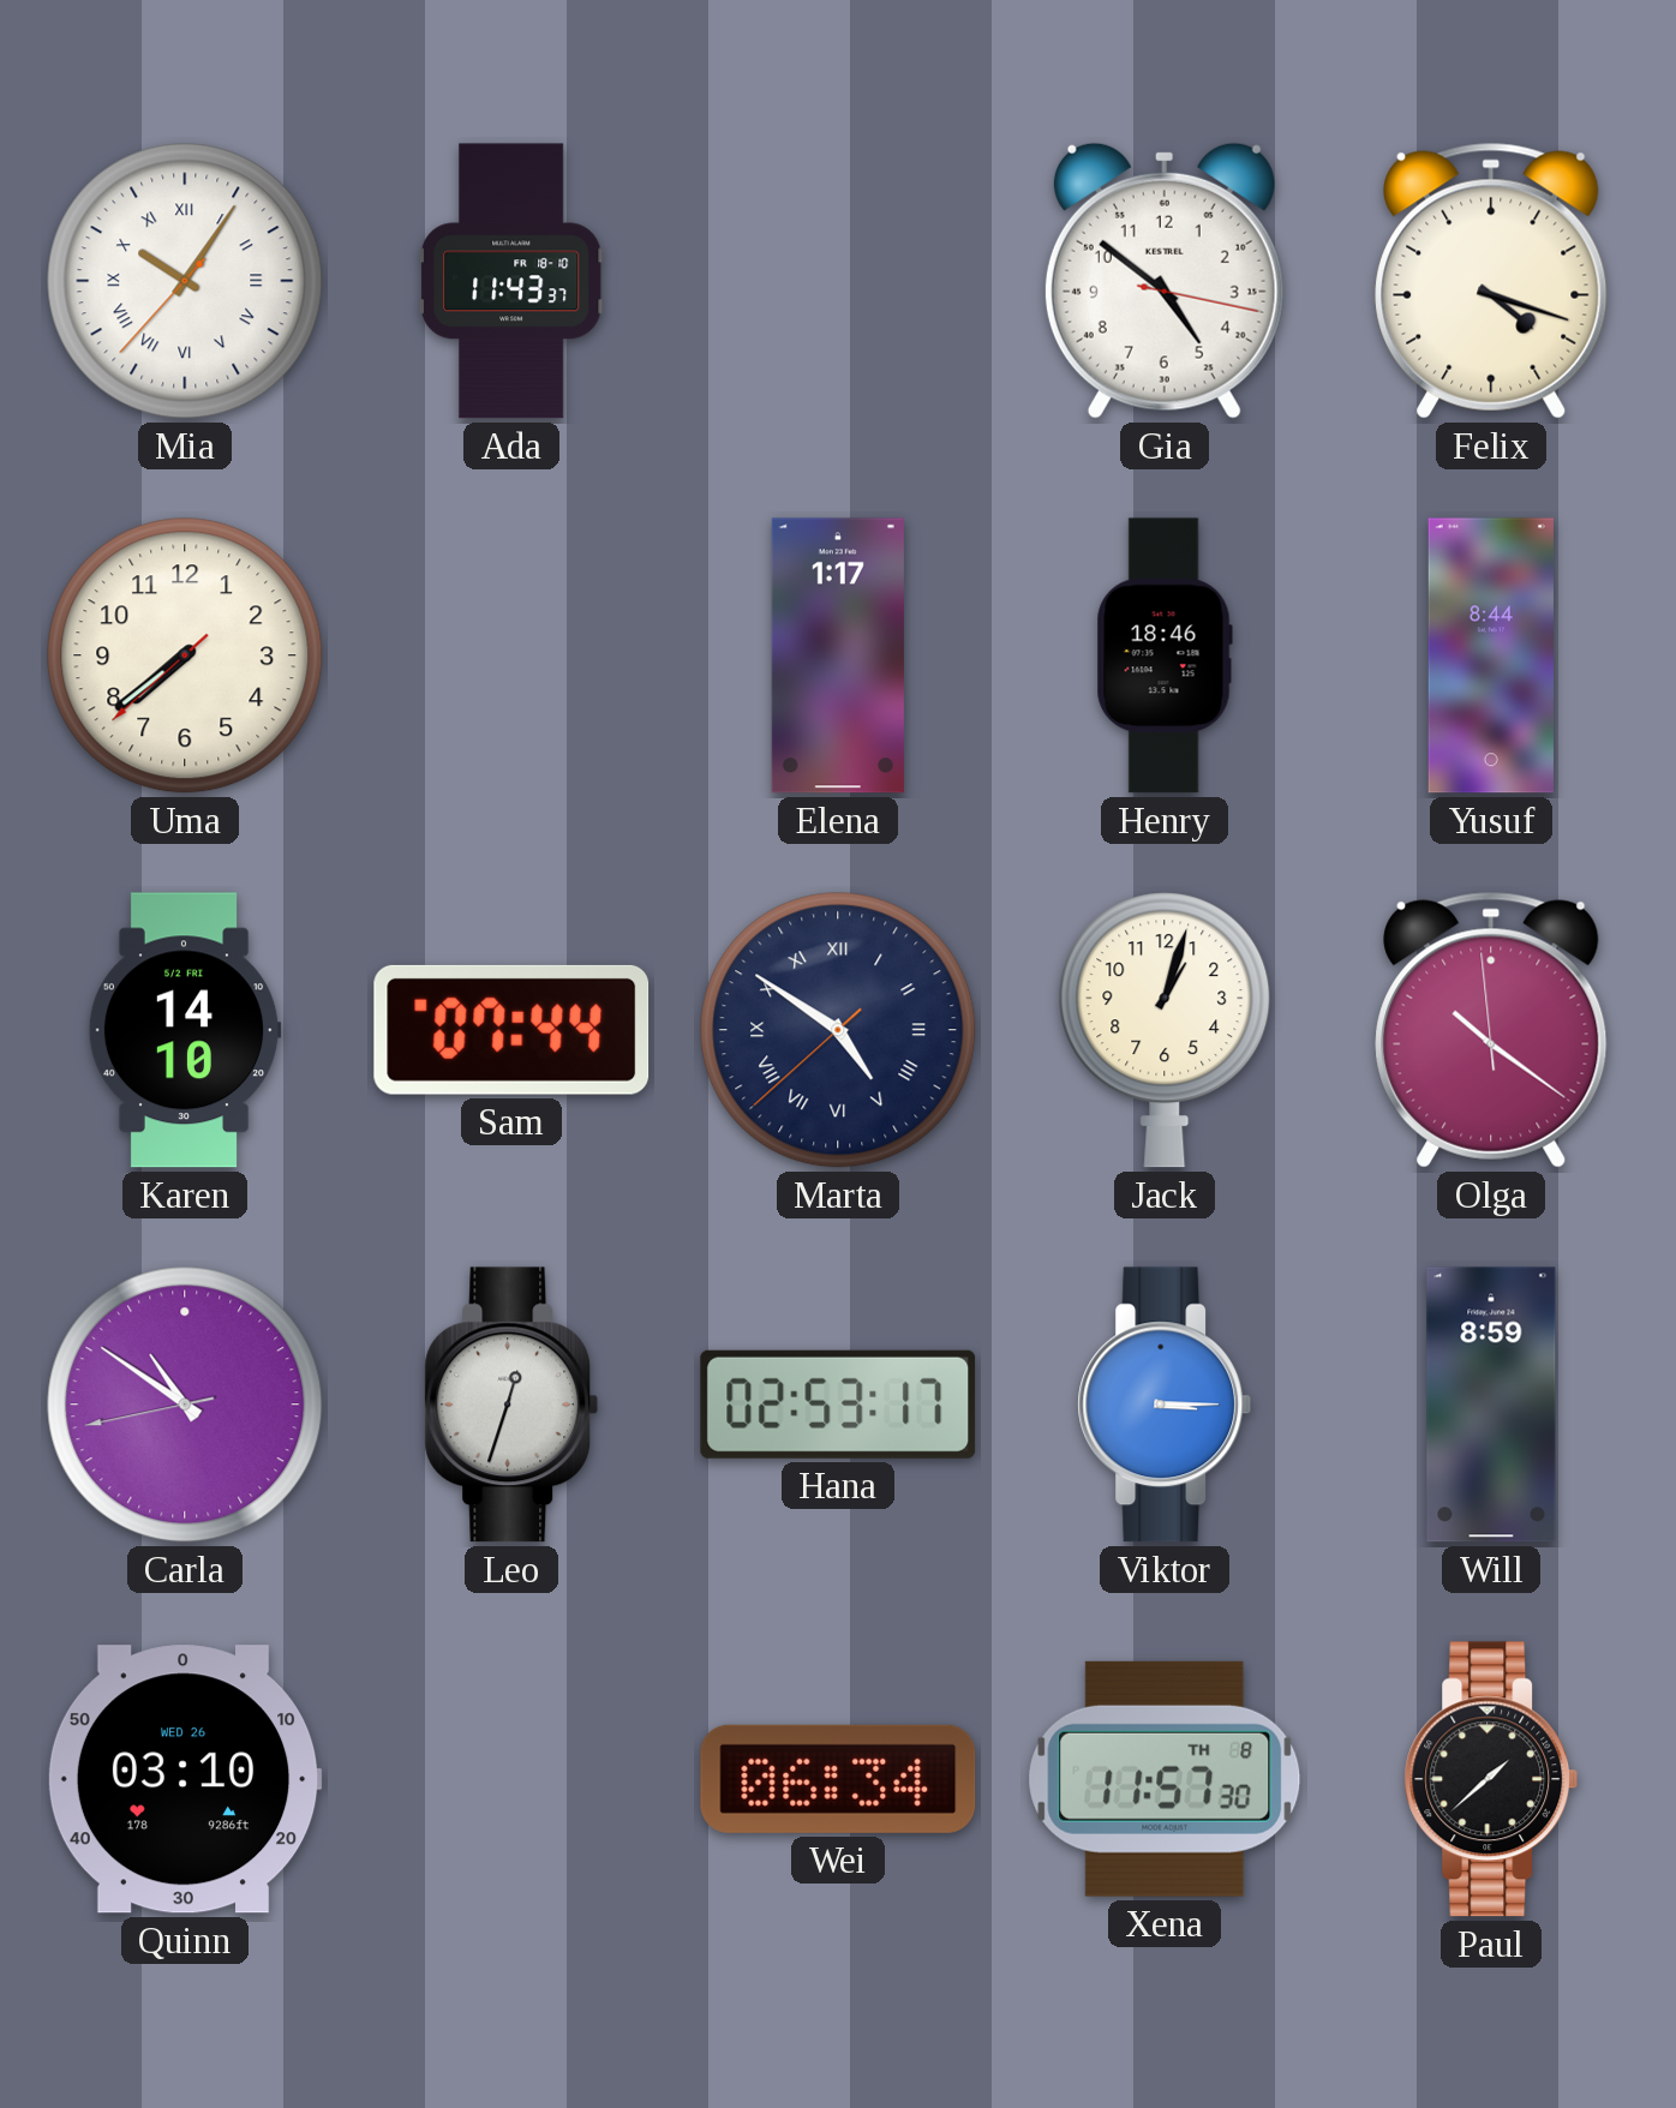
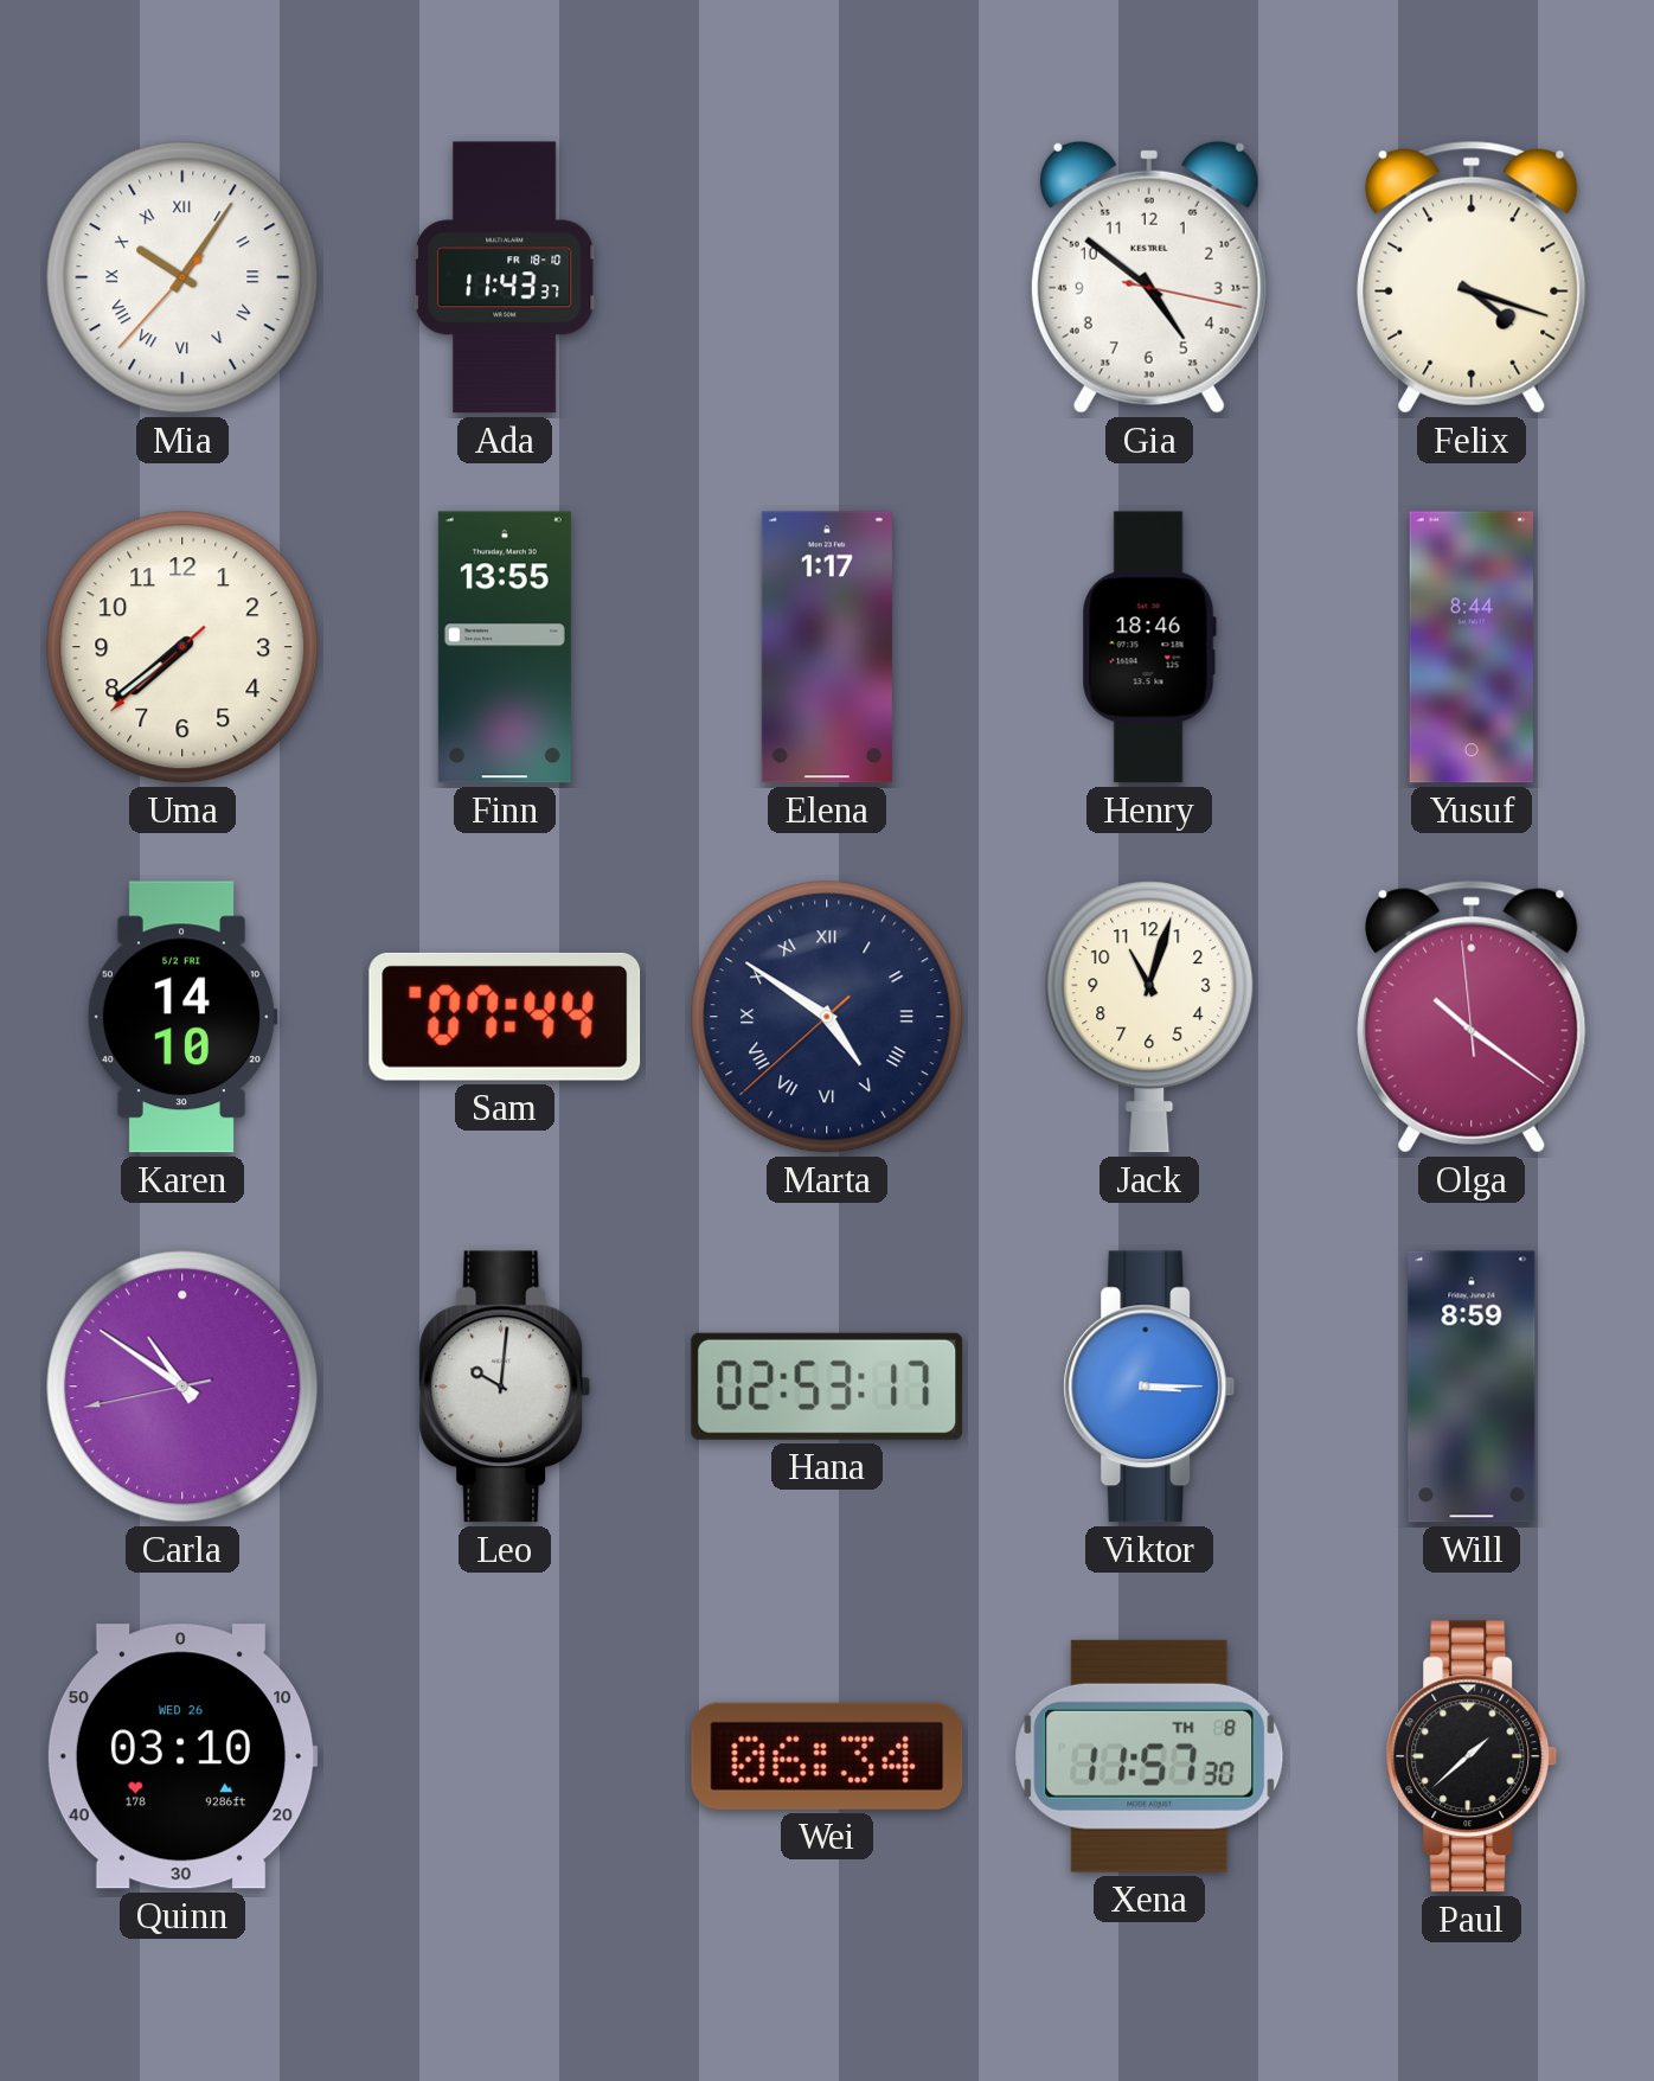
Finn: none -> 13:55 (505, 647)
Jack: 1:03 -> 11:03 (1149, 1017)
Leo: 12:33 -> 10:01 (505, 1387)
